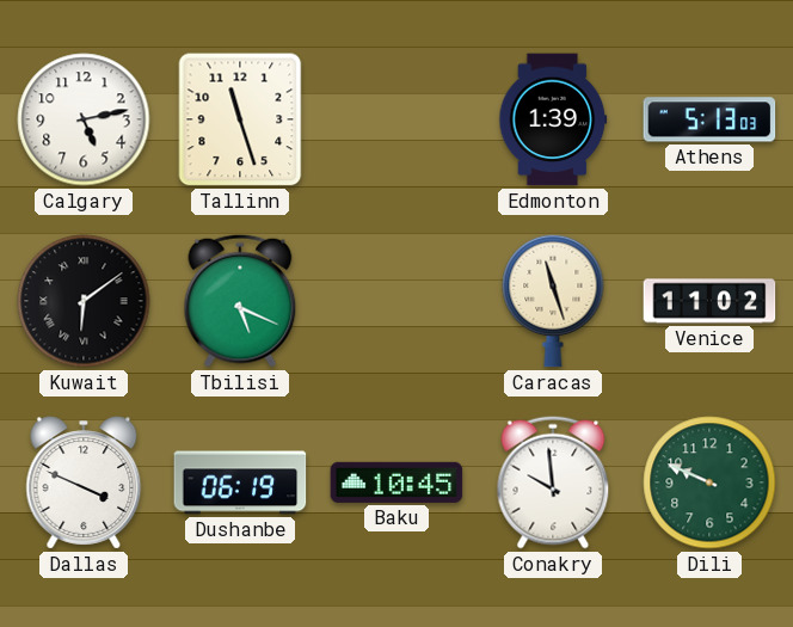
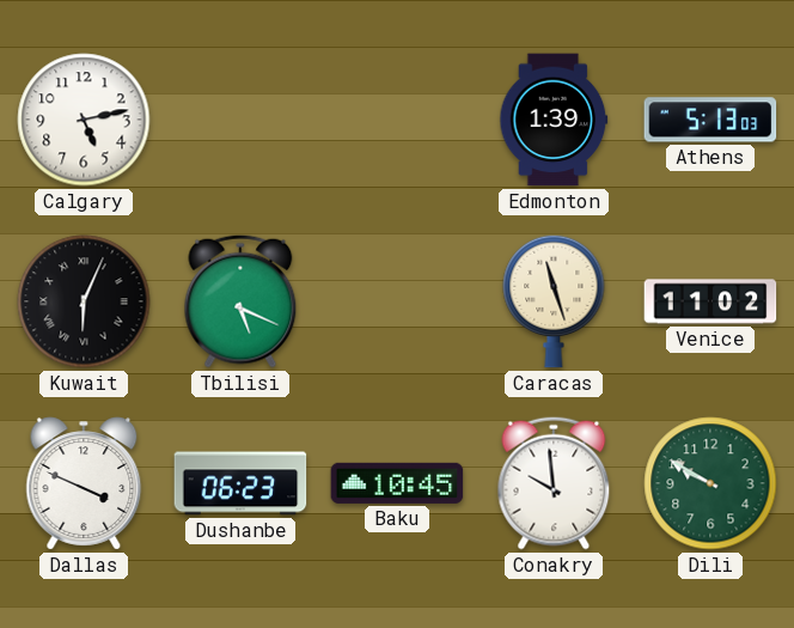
Tallinn: 11:27 -> none (240, 119)
Kuwait: 6:09 -> 6:04 (84, 301)
Dushanbe: 06:19 -> 06:23 (240, 483)
Dili: 9:49 -> 9:50 (710, 483)
